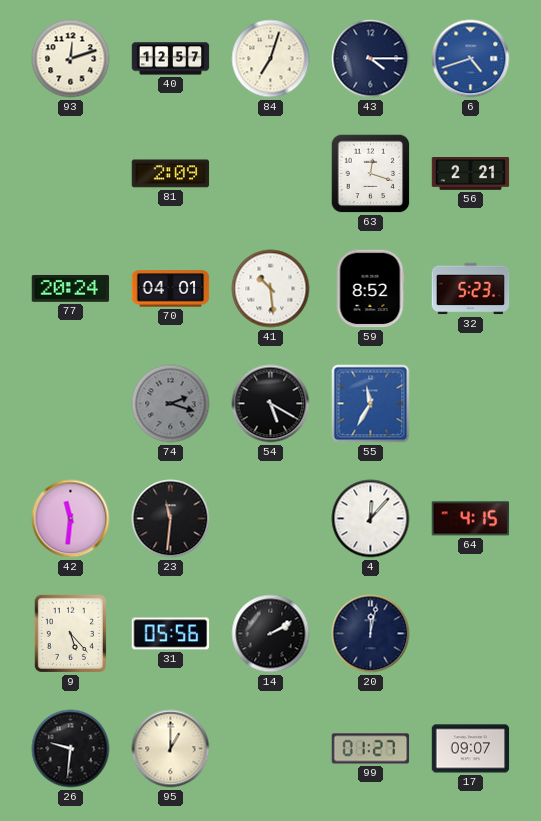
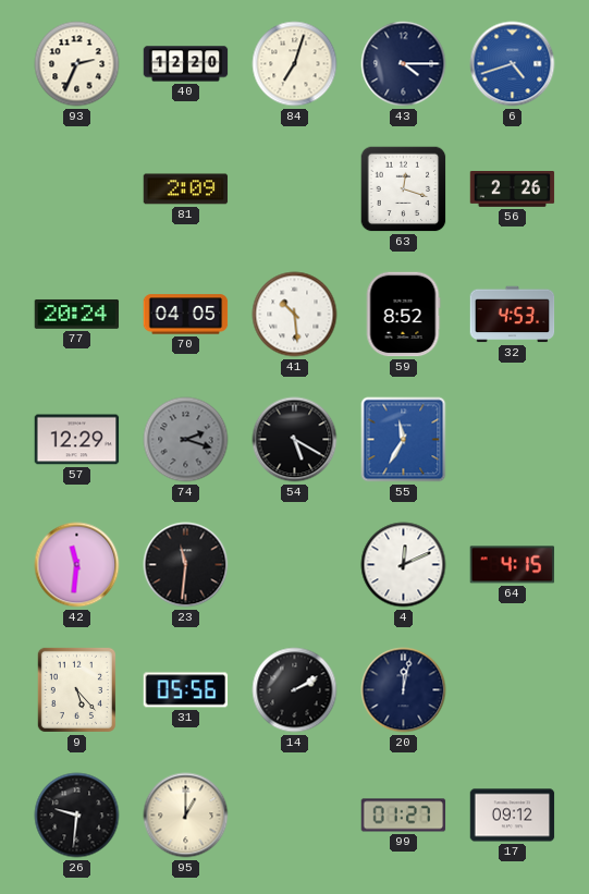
93: 12:12 -> 2:34 (77, 64)
40: 12:57 -> 12:20 (186, 64)
56: 2:21 -> 2:26 (513, 189)
70: 04:01 -> 04:05 (186, 315)
32: 5:23 -> 4:53 (513, 315)
57: none -> 12:29 (77, 440)
4: 12:07 -> 12:11 (404, 565)
17: 09:07 -> 09:12 (513, 816)
